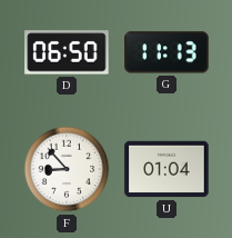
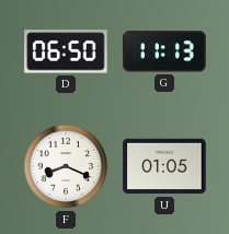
F: 8:53 -> 8:19 (66, 166)
U: 01:04 -> 01:05 (164, 166)
